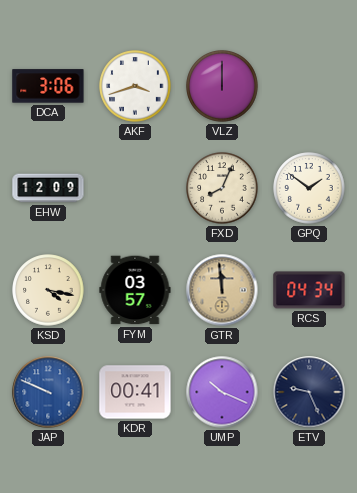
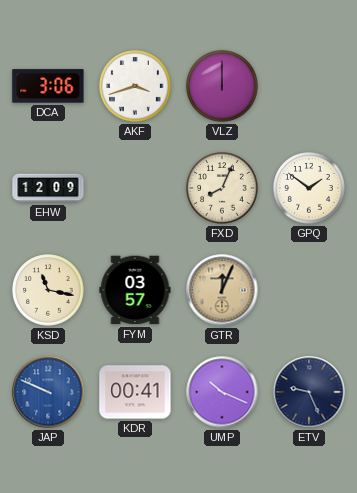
KSD: 4:17 -> 11:17 (48, 290)
GTR: 11:59 -> 12:04 (222, 290)
RCS: 04:34 -> none (309, 290)
